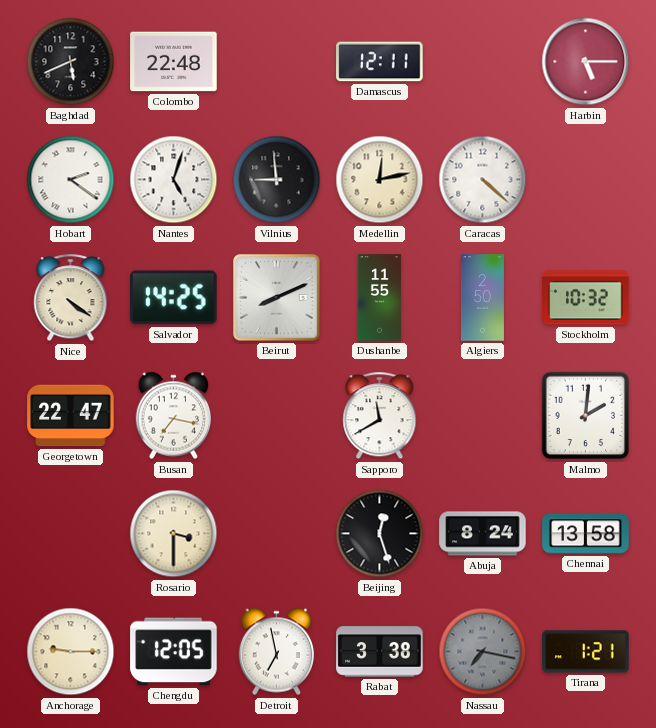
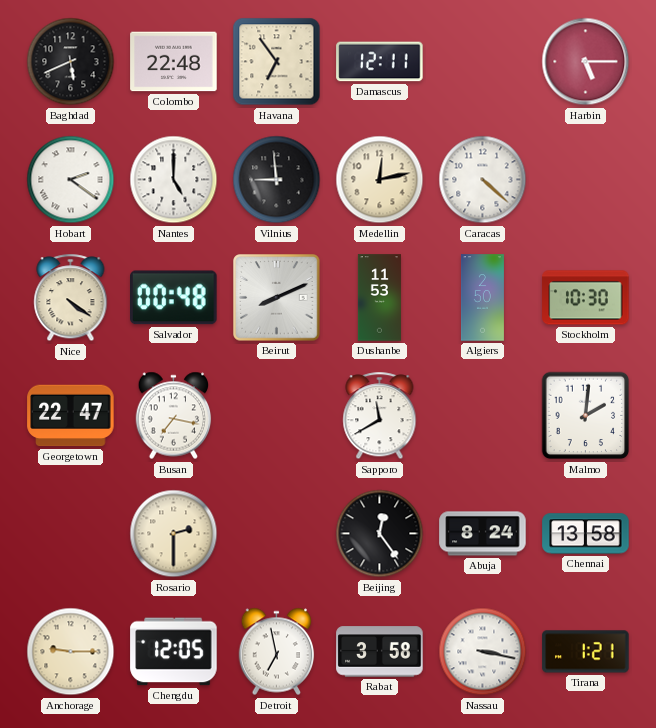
Havana: none -> 6:54 (277, 62)
Nantes: 5:03 -> 5:00 (174, 180)
Salvador: 14:25 -> 00:48 (174, 298)
Dushanbe: 11:55 -> 11:53 (379, 298)
Stockholm: 10:32 -> 10:30 (586, 298)
Rosario: 3:30 -> 2:30 (174, 534)
Beijing: 12:27 -> 12:24 (380, 534)
Rabat: 3:38 -> 3:58 (380, 652)
Nassau: 7:17 -> 3:17 (483, 652)
Nassau dial: grey -> white (483, 652)
